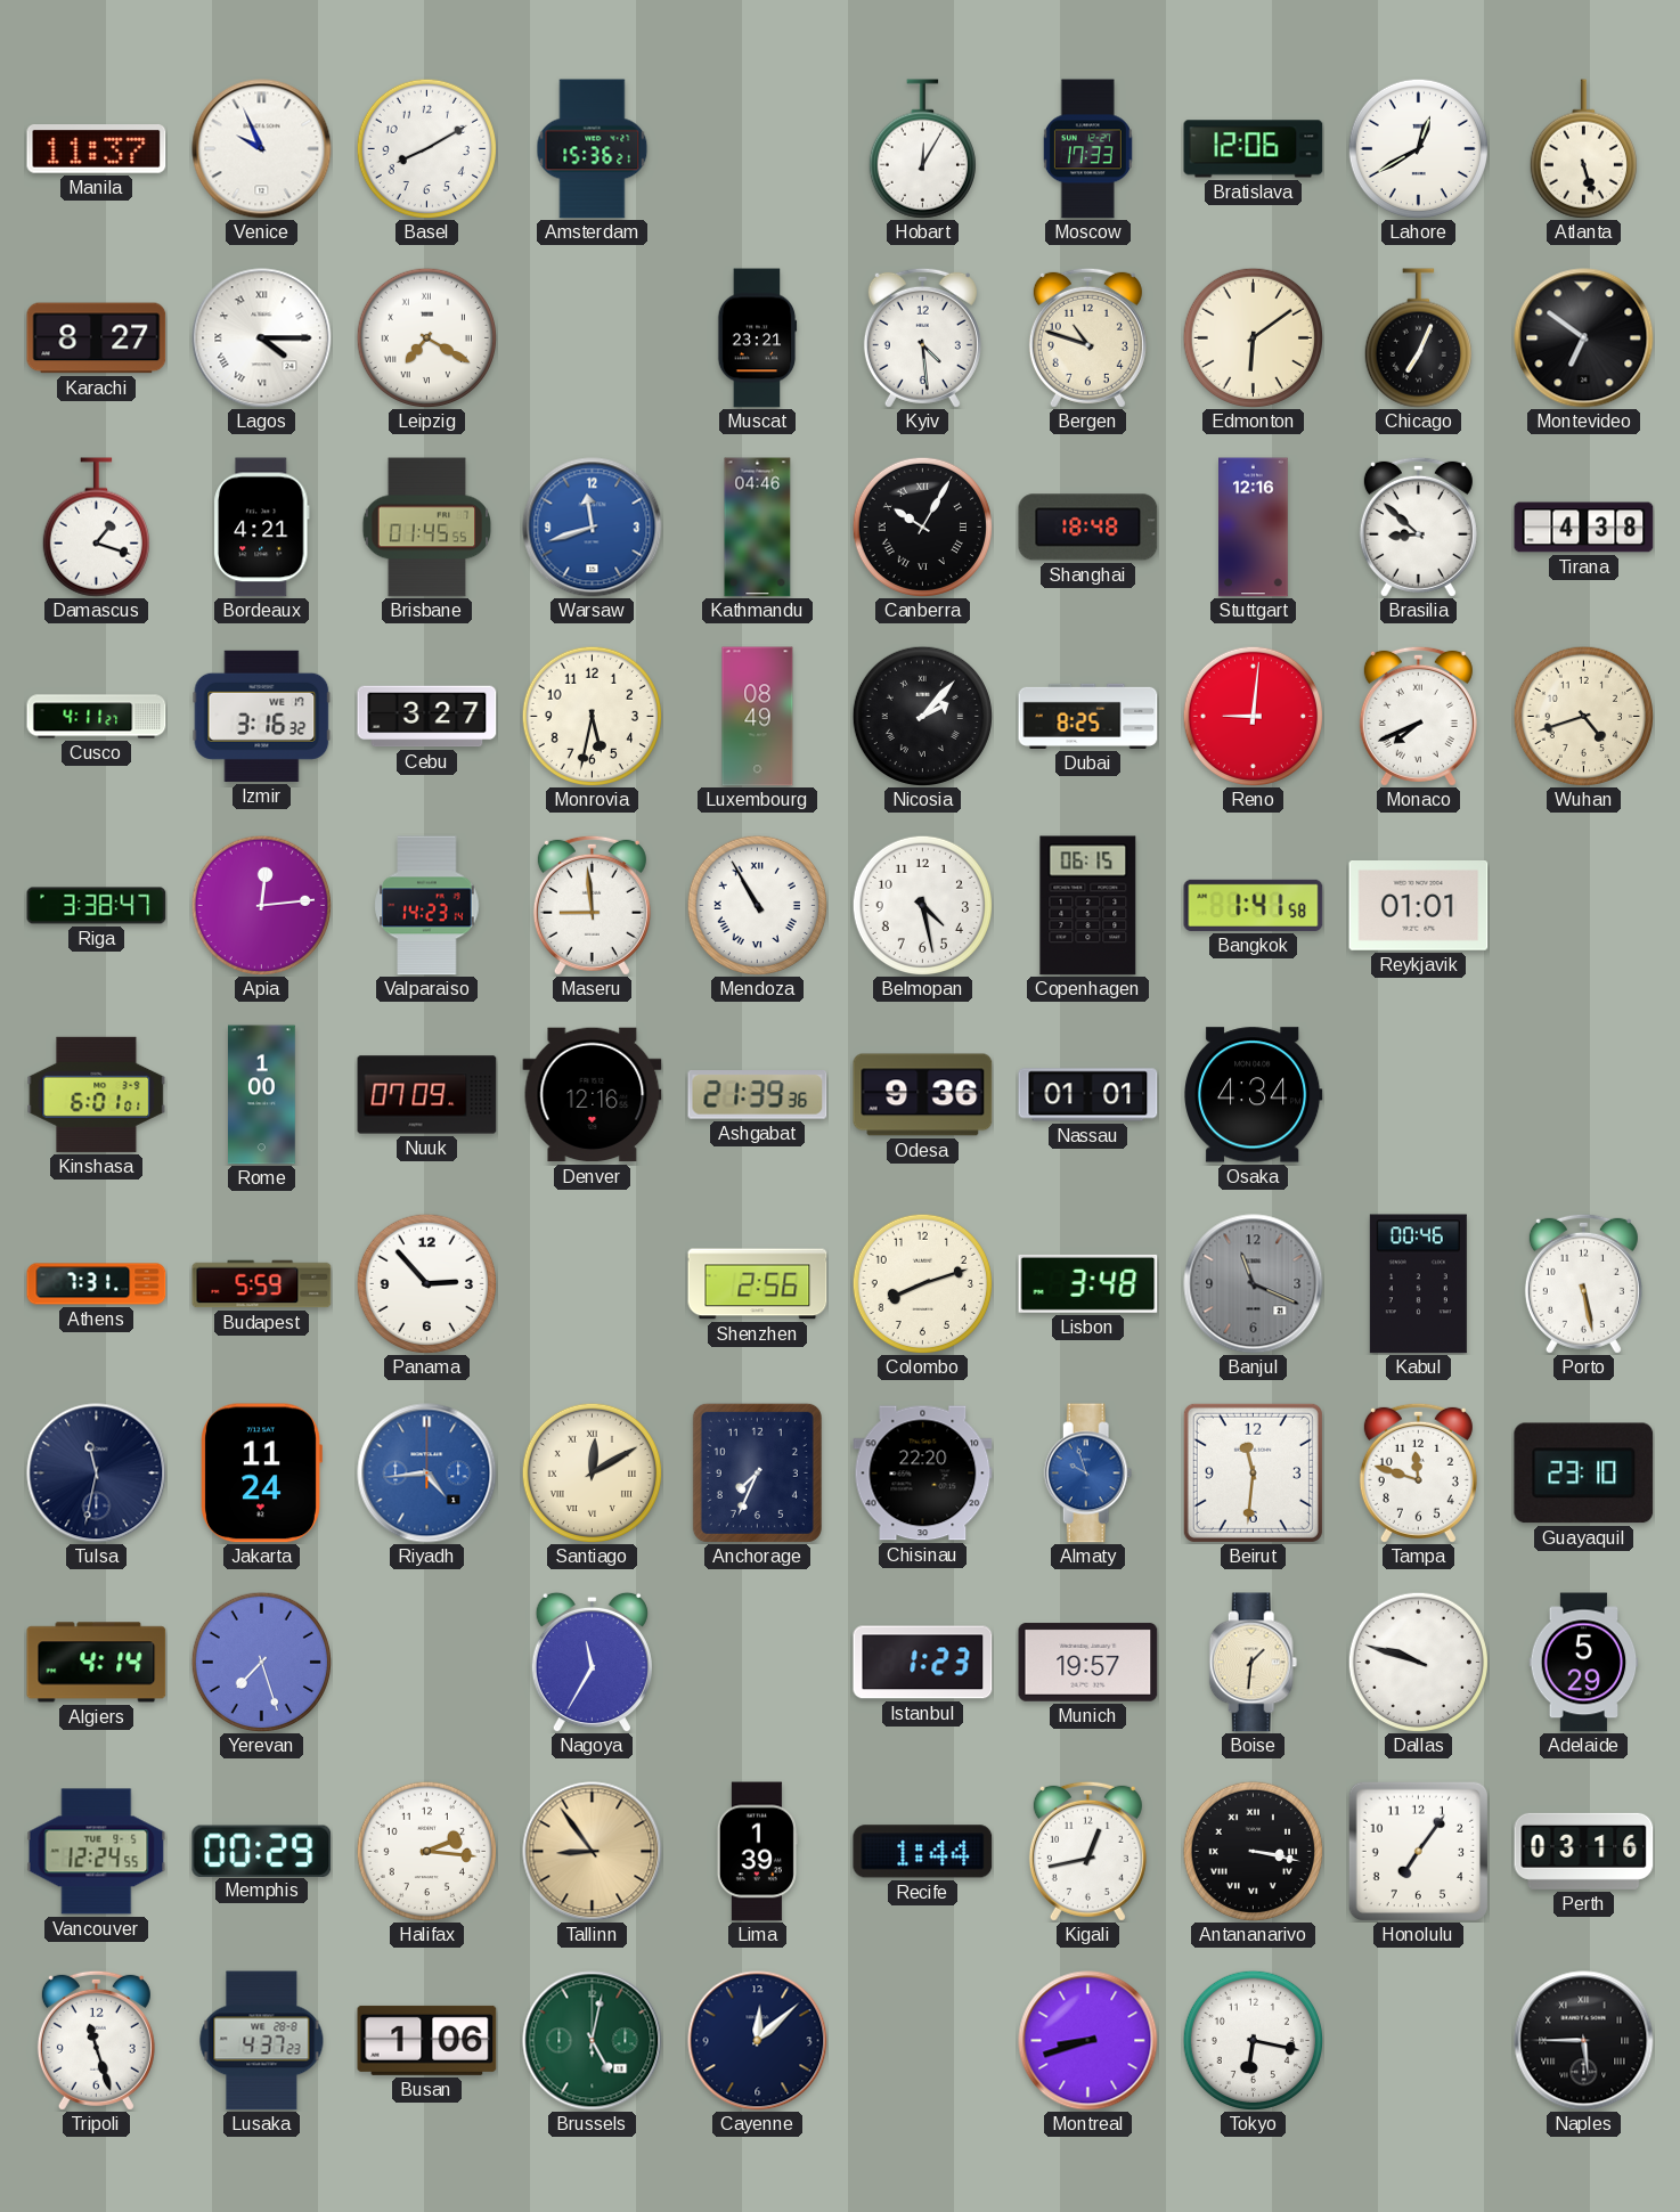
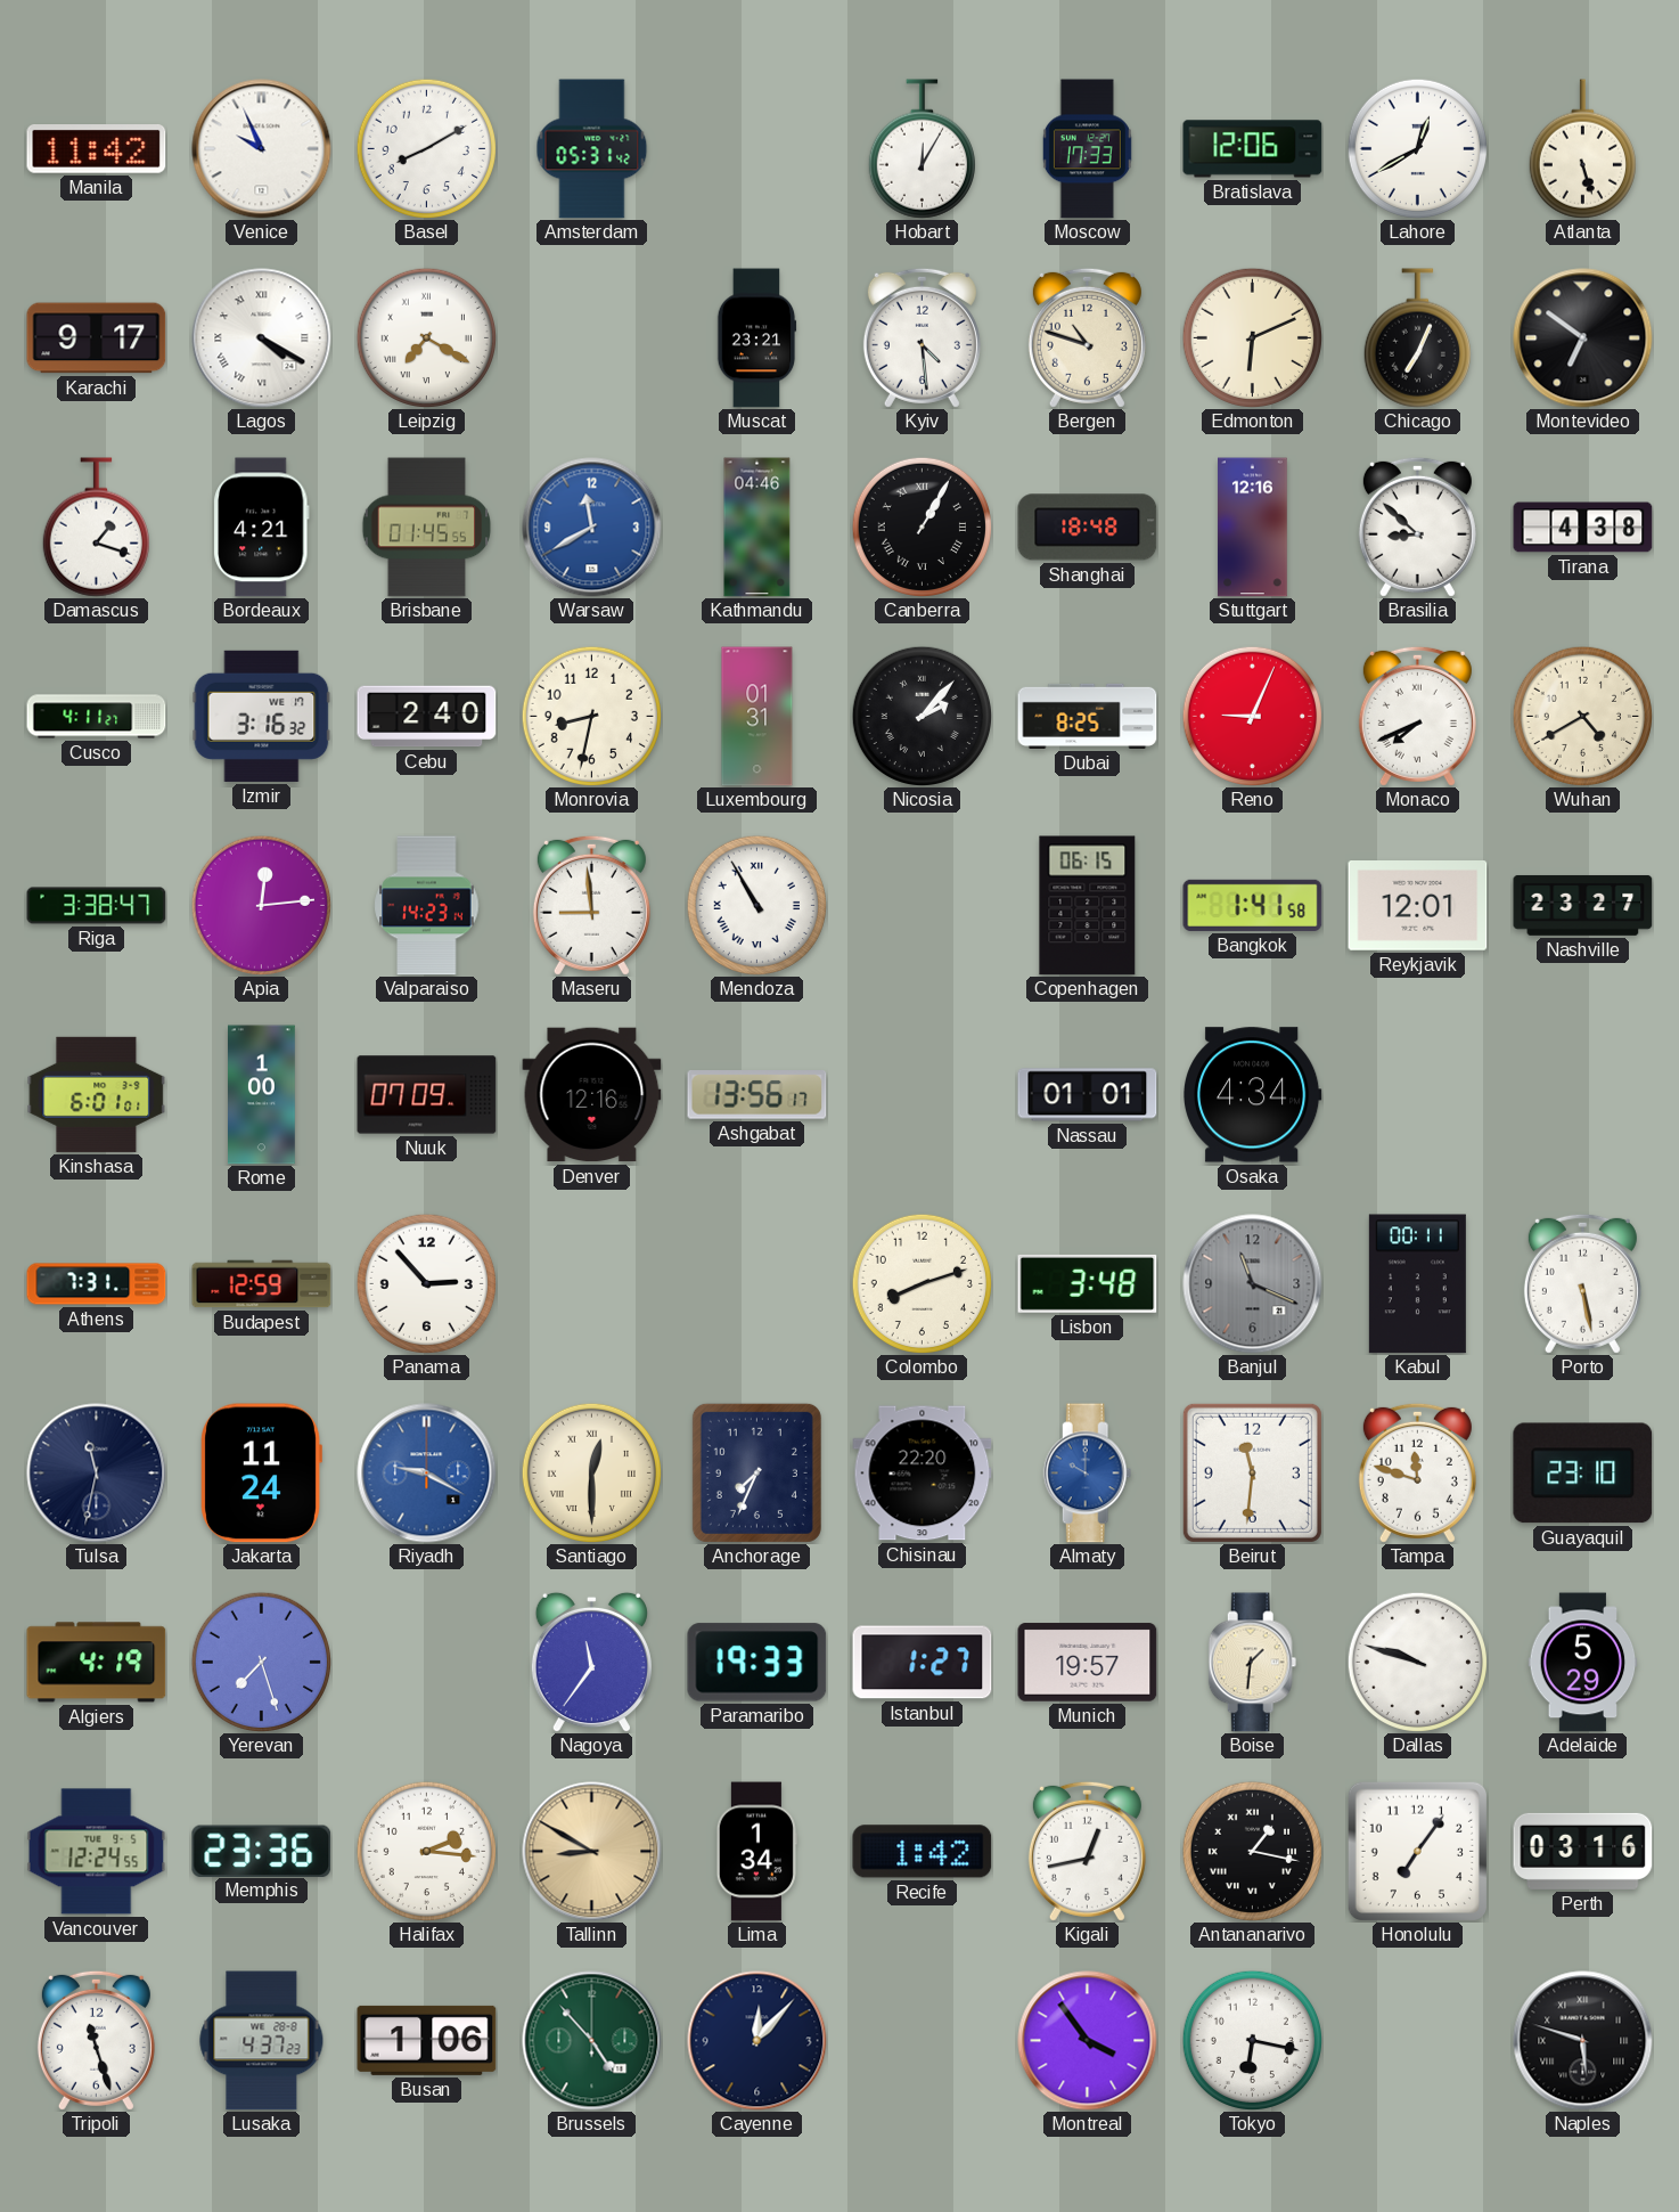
Manila: 11:37 -> 11:42 (97, 149)
Amsterdam: 15:36 -> 05:31 (592, 149)
Karachi: 8:27 -> 9:17 (97, 338)
Lagos: 4:15 -> 4:20 (262, 338)
Edmonton: 6:09 -> 6:11 (1252, 337)
Warsaw: 11:42 -> 11:40 (592, 528)
Canberra: 10:05 -> 1:05 (922, 527)
Cebu: 3:27 -> 2:40 (427, 717)
Monrovia: 5:32 -> 8:32 (591, 716)
Luxembourg: 08:49 -> 01:31 (757, 717)
Reno: 9:01 -> 9:04 (1252, 716)
Wuhan: 4:42 -> 4:40 (1582, 716)
Belmopan: 4:28 -> none (922, 905)
Reykjavik: 01:01 -> 12:01 (1418, 906)
Nashville: none -> 23:27 (1583, 905)
Ashgabat: 21:39 -> 13:56 (757, 1095)
Odesa: 9:36 -> none (923, 1095)
Budapest: 5:59 -> 12:59 (262, 1284)
Shenzhen: 2:56 -> none (758, 1284)
Kabul: 00:46 -> 00:11 (1417, 1284)
Riyadh: 4:44 -> 9:20 (427, 1474)
Santiago: 12:10 -> 12:30 (591, 1472)
Almaty: 9:57 -> 10:00 (1088, 1474)
Algiers: 4:14 -> 4:19 (97, 1663)
Nagoya: 11:35 -> 11:36 (591, 1662)
Paramaribo: none -> 19:33 (757, 1663)
Istanbul: 1:23 -> 1:27 (923, 1663)
Memphis: 00:29 -> 23:36 (262, 1851)
Tallinn: 8:54 -> 8:50 (592, 1852)
Lima: 1:39 -> 1:34 (756, 1852)
Recife: 1:44 -> 1:42 (923, 1852)
Antananarivo: 3:17 -> 1:17 (1252, 1851)
Brussels: 5:02 -> 4:53 (592, 2041)
Cayenne: 12:08 -> 12:07 (757, 2041)
Montreal: 8:42 -> 3:54 (1088, 2041)
Naples: 5:45 -> 5:48 (1583, 2041)
